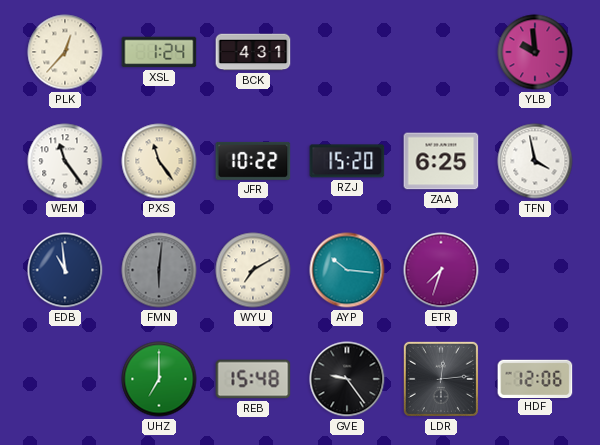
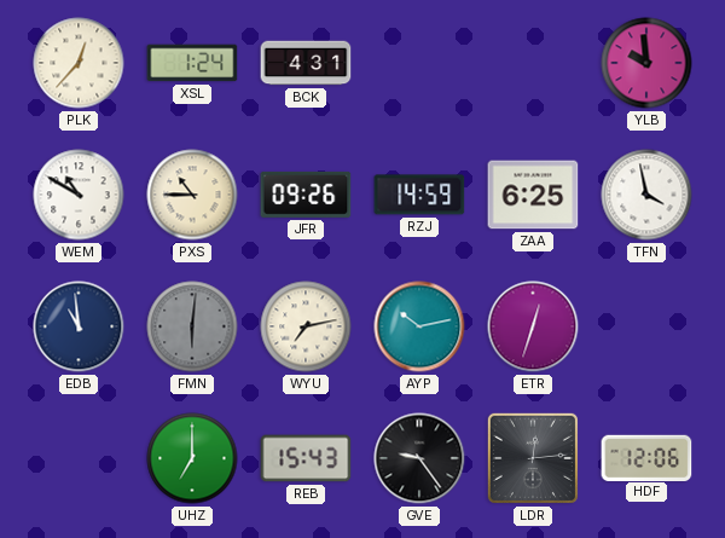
WEM: 11:24 -> 10:50 (79, 195)
PXS: 11:24 -> 10:45 (192, 195)
JFR: 10:22 -> 09:26 (306, 195)
RZJ: 15:20 -> 14:59 (419, 195)
WYU: 7:10 -> 7:13 (306, 326)
AYP: 10:16 -> 10:13 (419, 326)
ETR: 7:33 -> 12:33 (533, 326)
REB: 15:48 -> 15:43 (306, 458)
